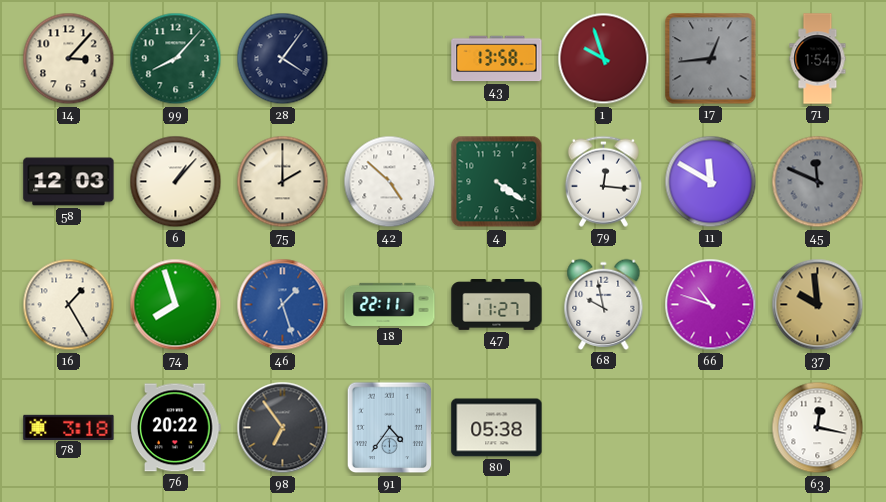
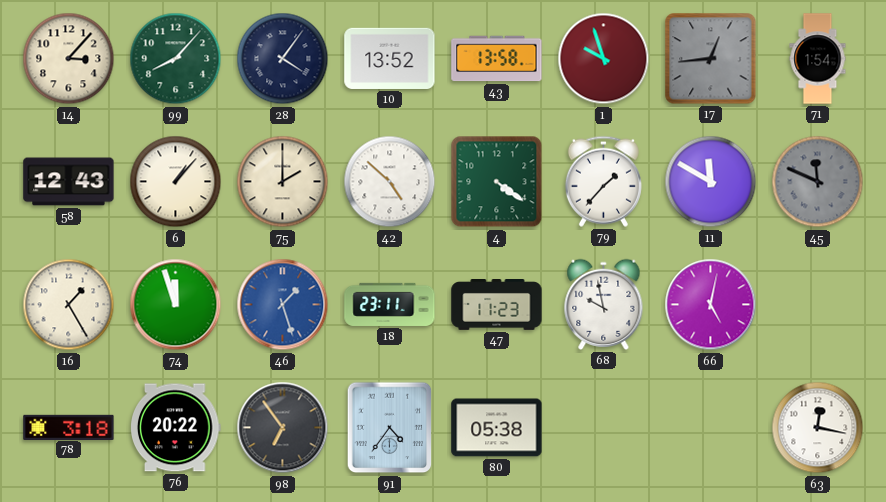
10: none -> 13:52 (390, 58)
58: 12:03 -> 12:43 (69, 182)
79: 12:16 -> 1:37 (603, 181)
74: 7:57 -> 11:57 (176, 305)
18: 22:11 -> 23:11 (390, 304)
47: 11:27 -> 11:23 (497, 305)
66: 10:48 -> 5:02 (711, 305)
37: 9:59 -> none (818, 305)
